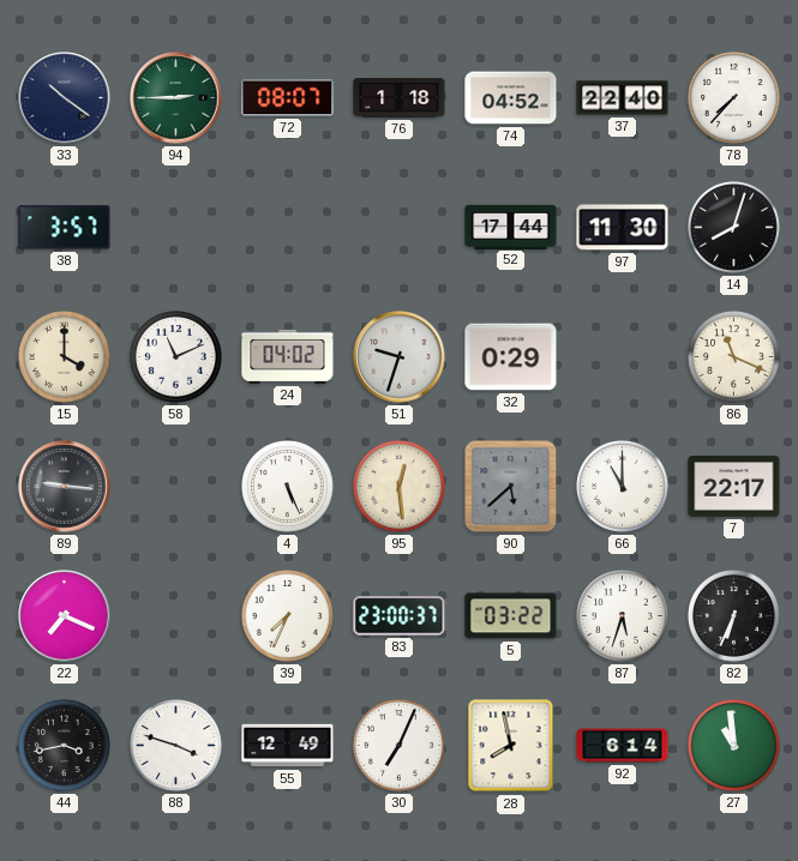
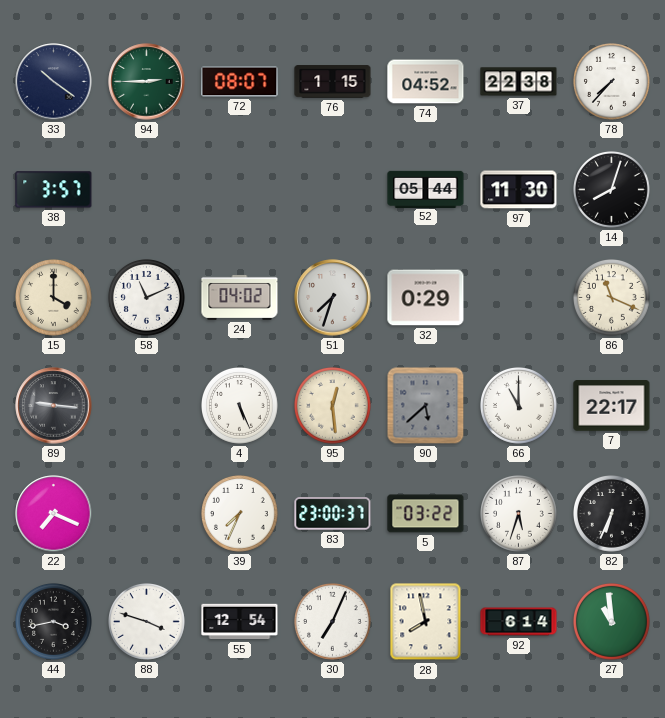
76: 1:18 -> 1:15 (333, 82)
37: 22:40 -> 22:38 (519, 82)
52: 17:44 -> 05:44 (426, 189)
51: 9:33 -> 7:33 (333, 298)
55: 12:49 -> 12:54 (240, 622)
